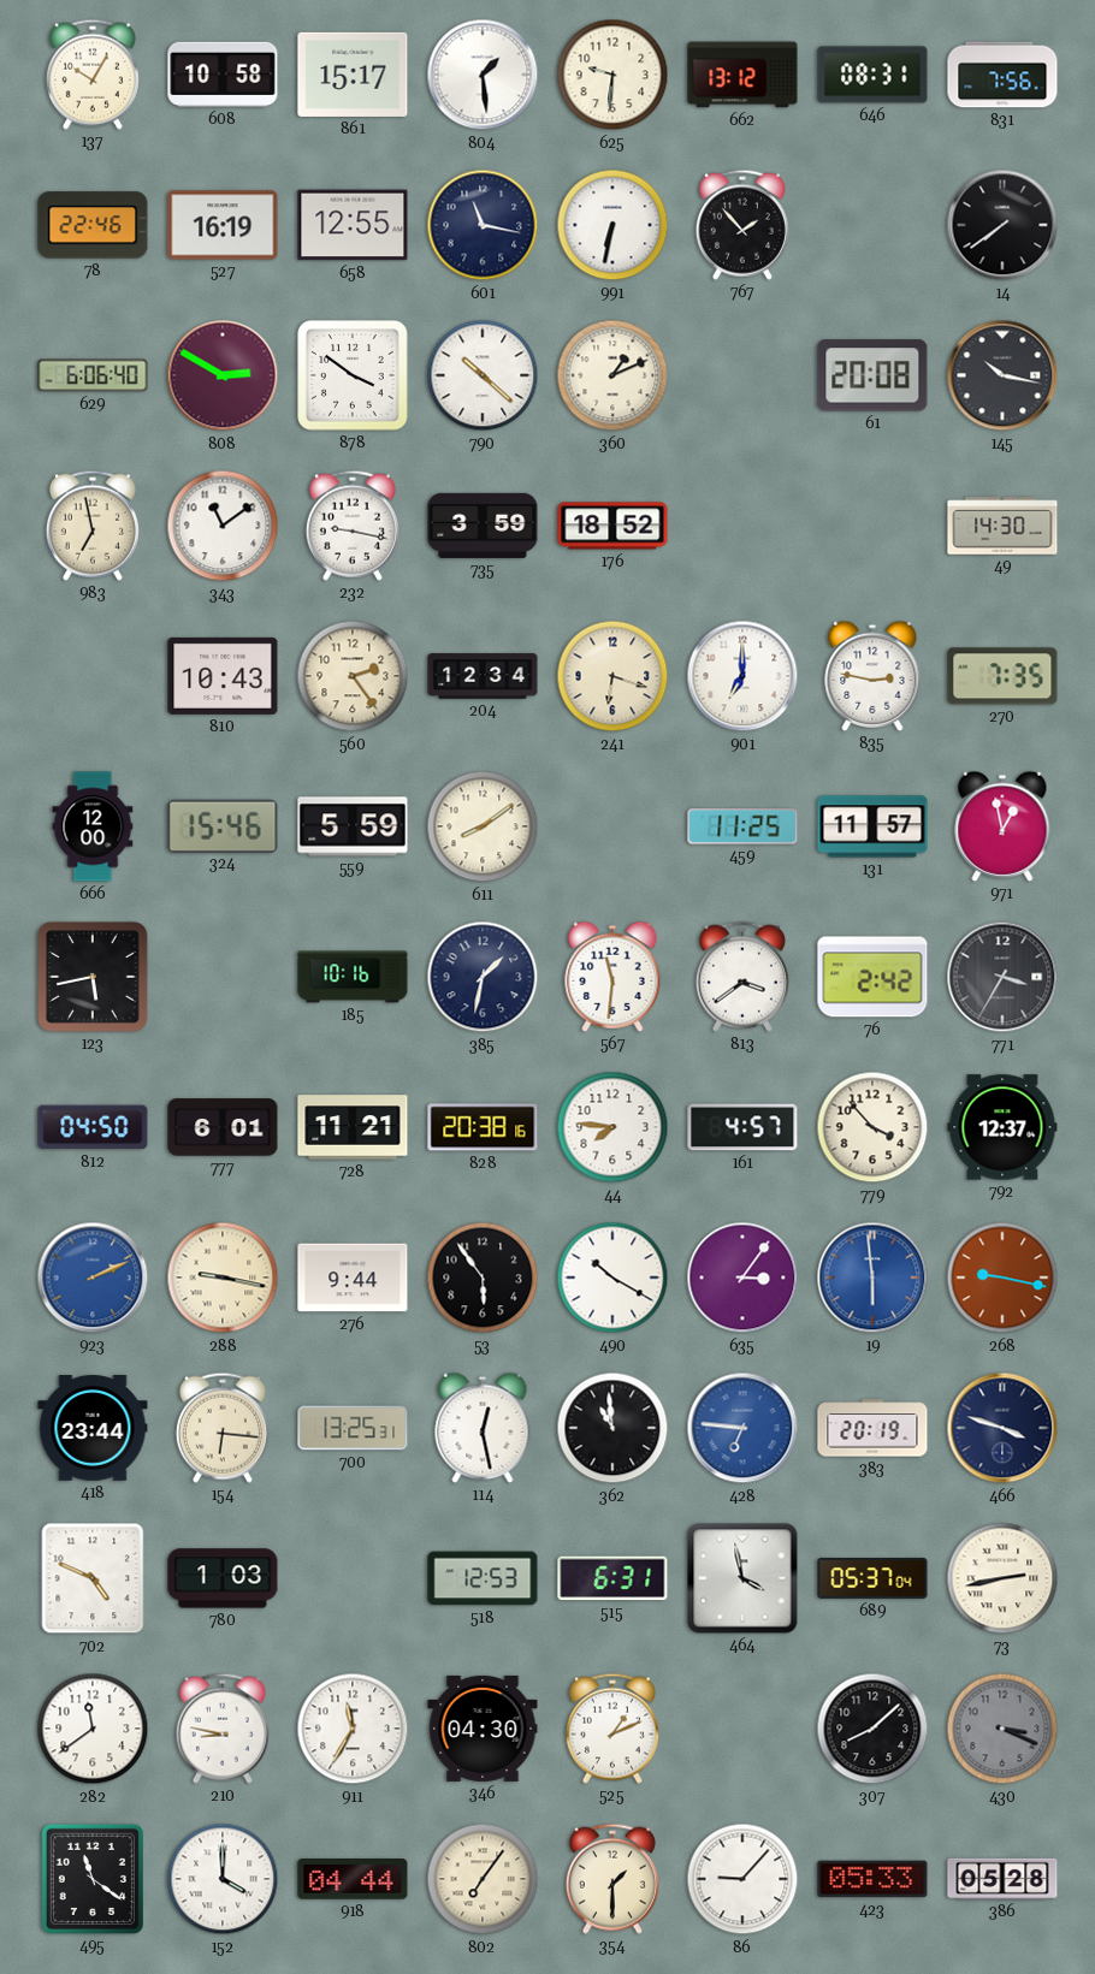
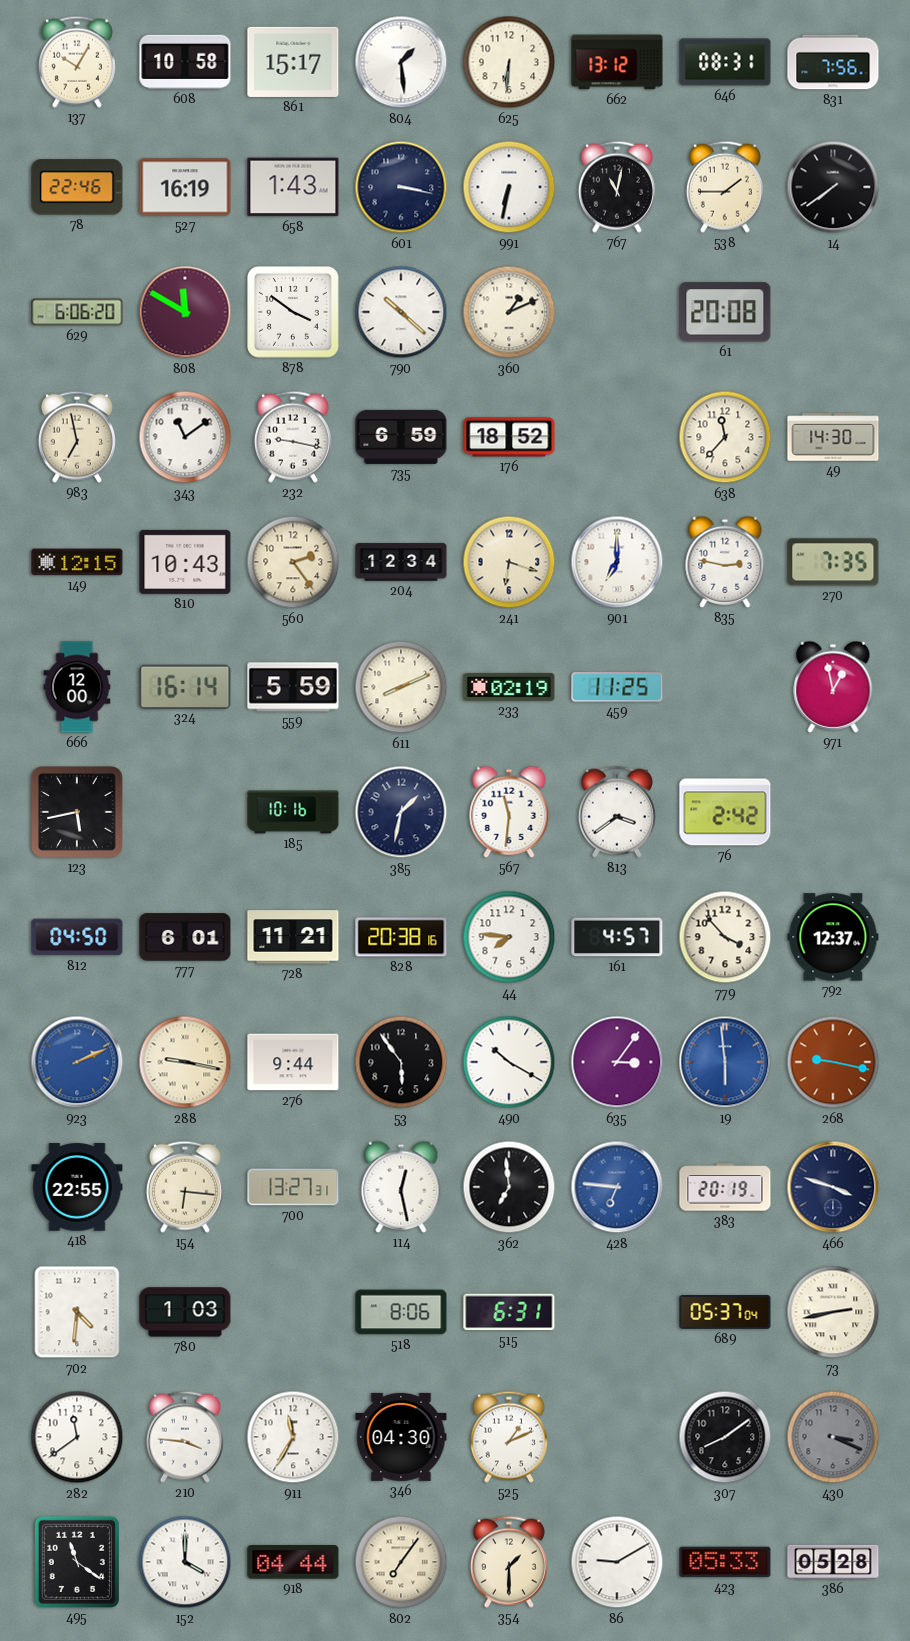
625: 9:31 -> 6:31 (509, 62)
658: 12:55 -> 1:43 (293, 187)
601: 11:17 -> 3:17 (401, 187)
767: 1:53 -> 11:02 (617, 187)
538: none -> 1:45 (725, 187)
629: 6:06:40 -> 6:06:20 (77, 312)
808: 2:50 -> 11:50 (185, 312)
145: 10:17 -> none (1002, 375)
735: 3:59 -> 6:59 (401, 437)
638: none -> 11:37 (725, 437)
149: none -> 12:15 (77, 562)
324: 15:46 -> 16:14 (185, 686)
611: 8:09 -> 8:11 (401, 687)
233: none -> 02:19 (509, 687)
131: 11:57 -> none (872, 826)
771: 3:35 -> none (1002, 977)
418: 23:44 -> 22:55 (77, 1187)
700: 13:25 -> 13:27 (293, 1187)
362: 10:59 -> 6:59 (509, 1187)
702: 4:49 -> 4:31 (77, 1312)
518: 12:53 -> 8:06 (401, 1312)
464: 3:58 -> none (742, 1578)
210: 8:47 -> 3:46 (185, 1437)
307: 8:08 -> 8:09 (725, 1437)
86: 9:07 -> 9:10 (617, 1562)
